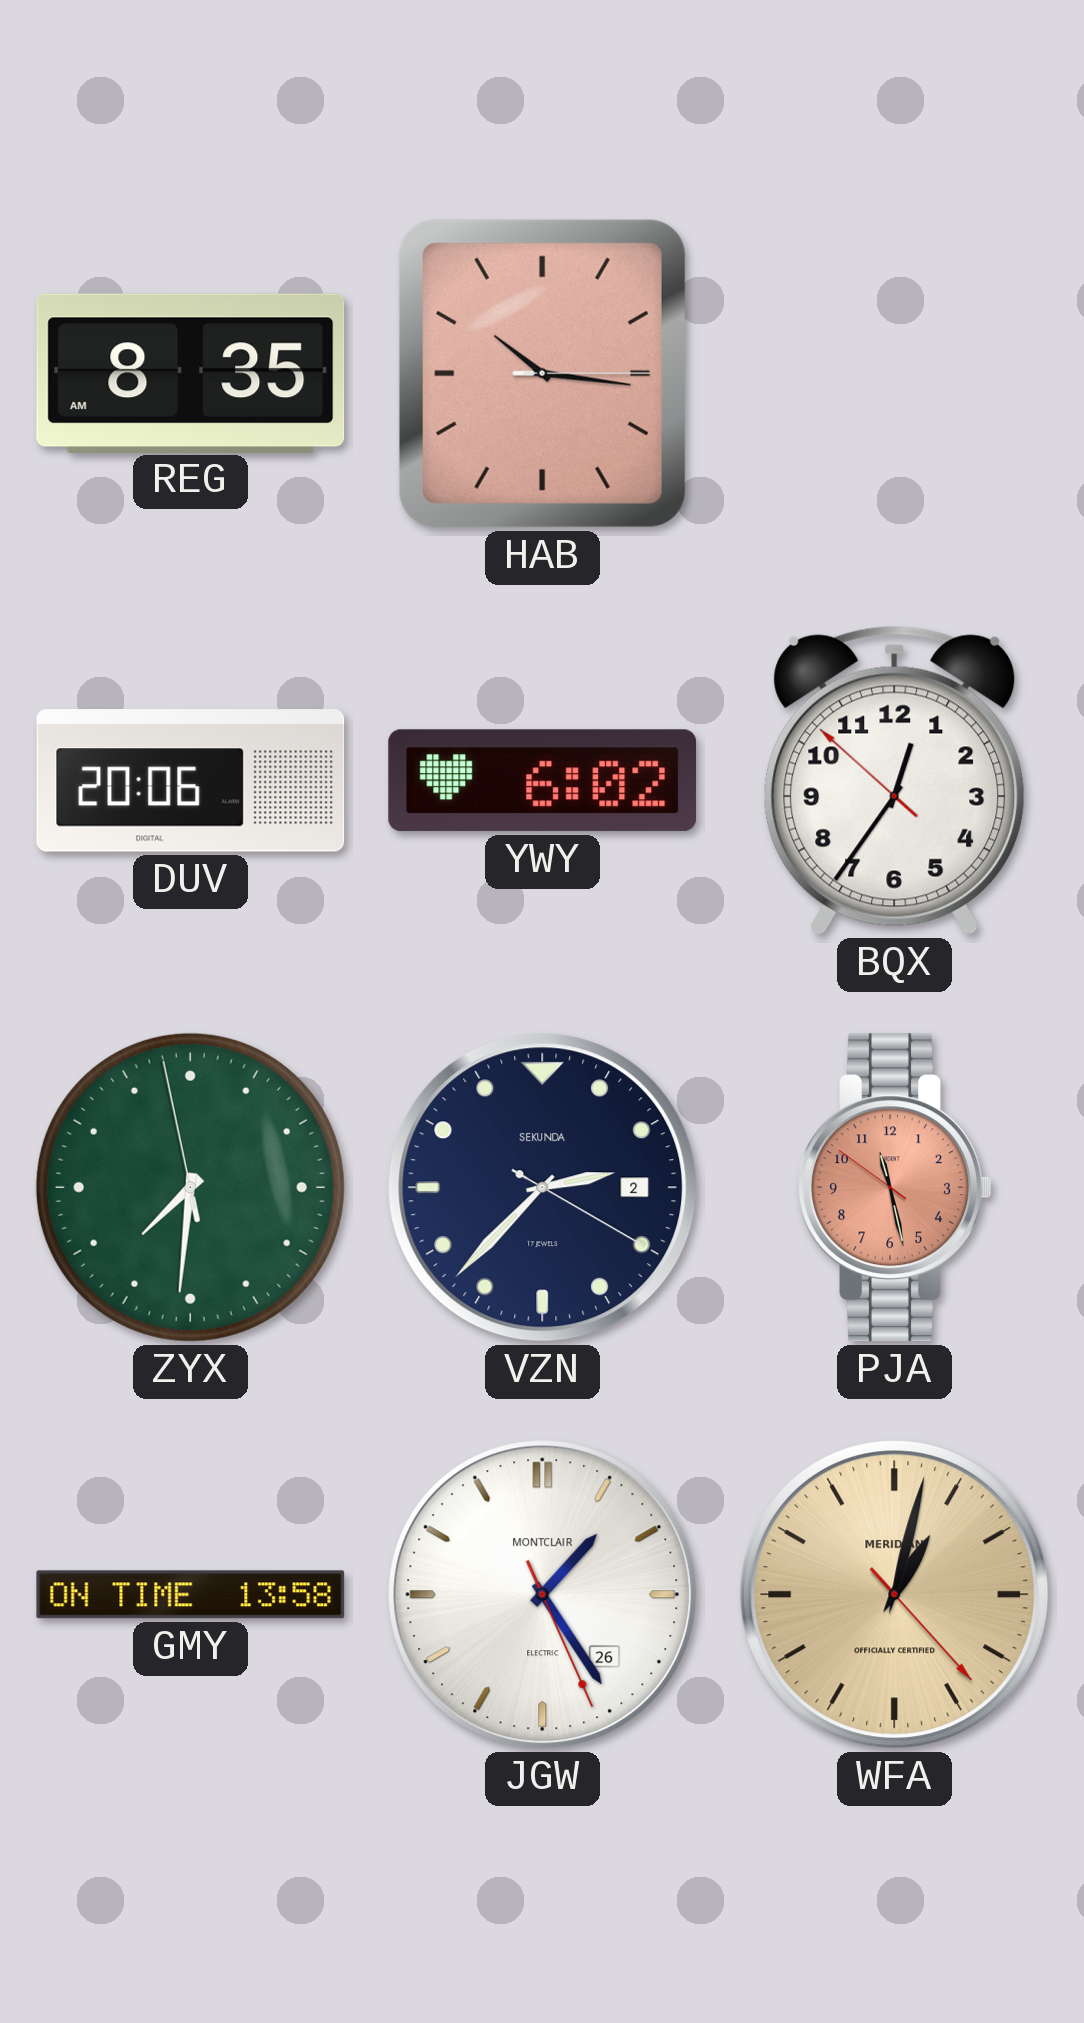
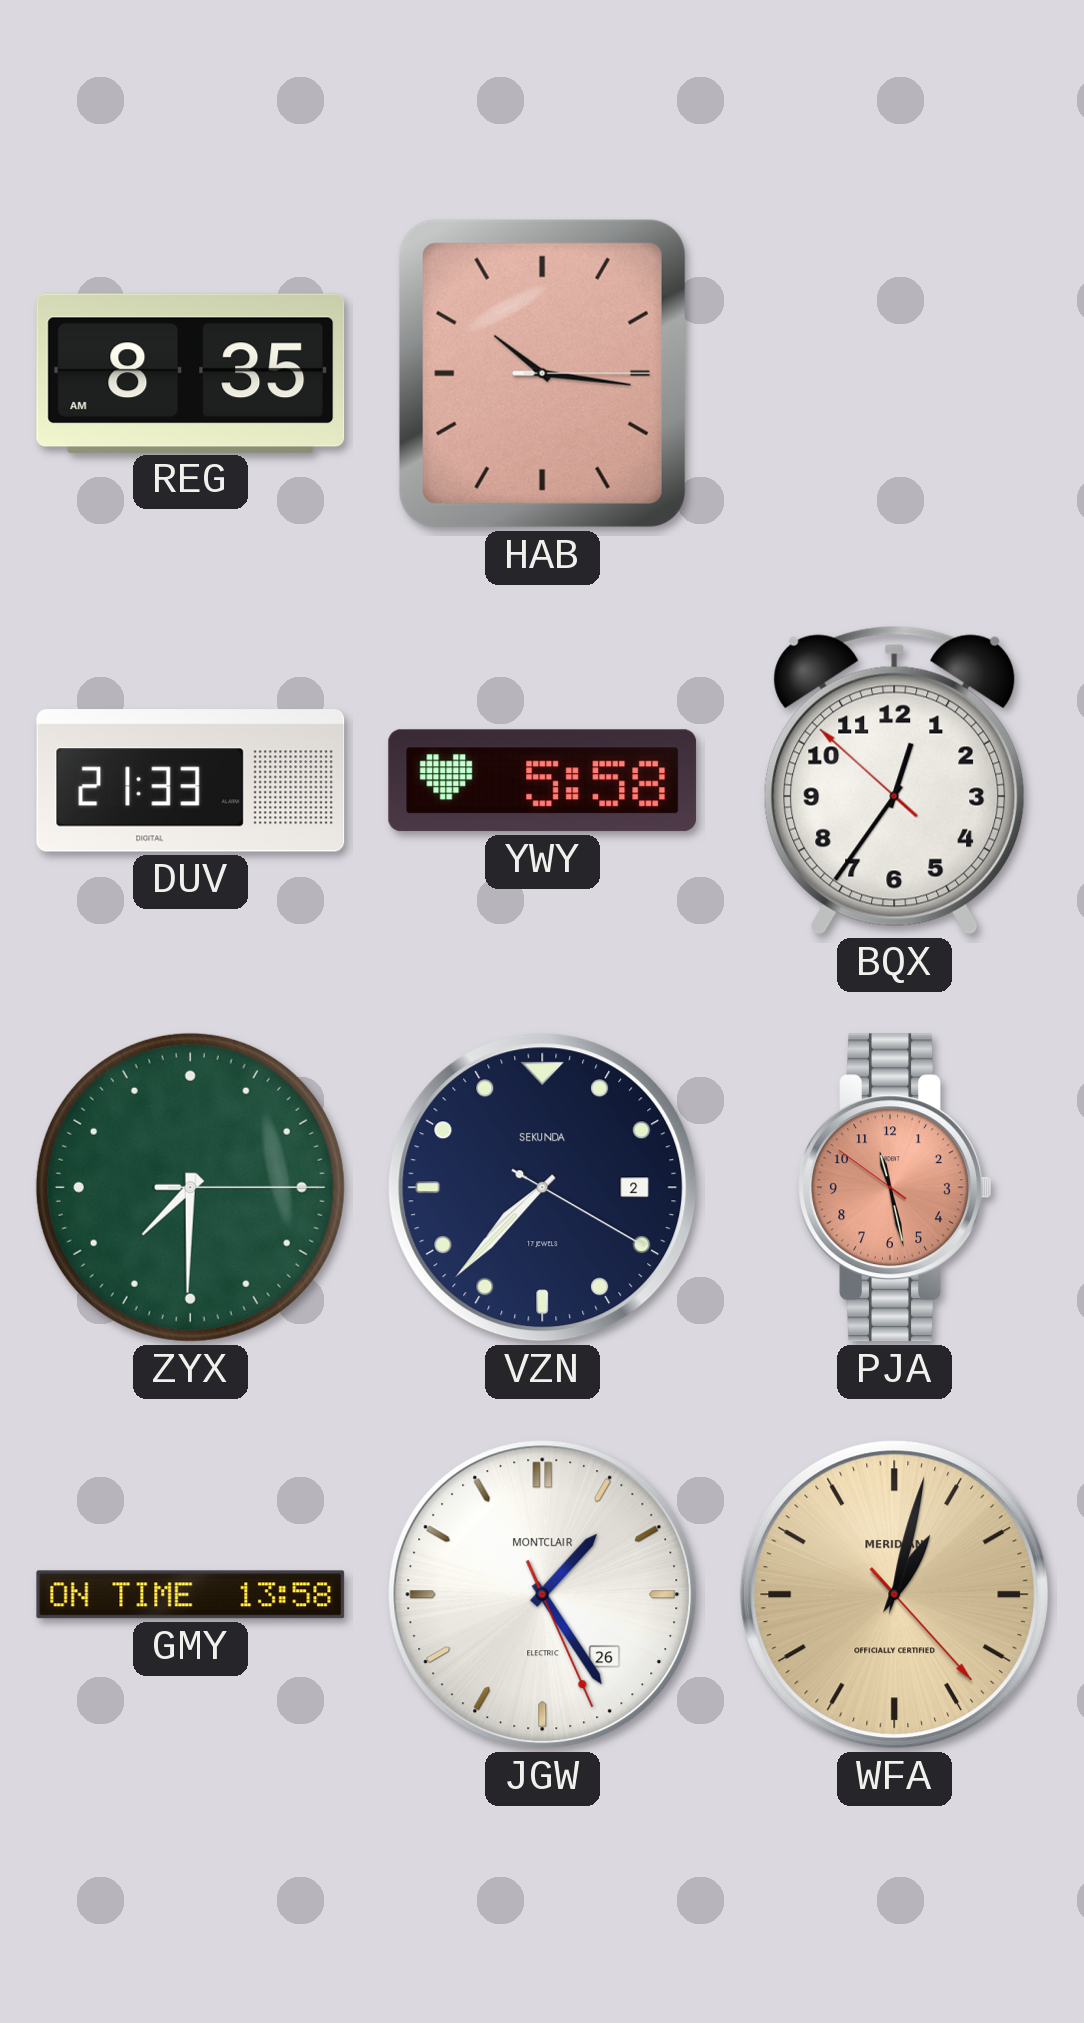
DUV: 20:06 -> 21:33 (191, 781)
YWY: 6:02 -> 5:58 (543, 781)
ZYX: 7:30:58 -> 7:30:15 (190, 1187)
VZN: 2:37 -> 7:37 (543, 1188)
